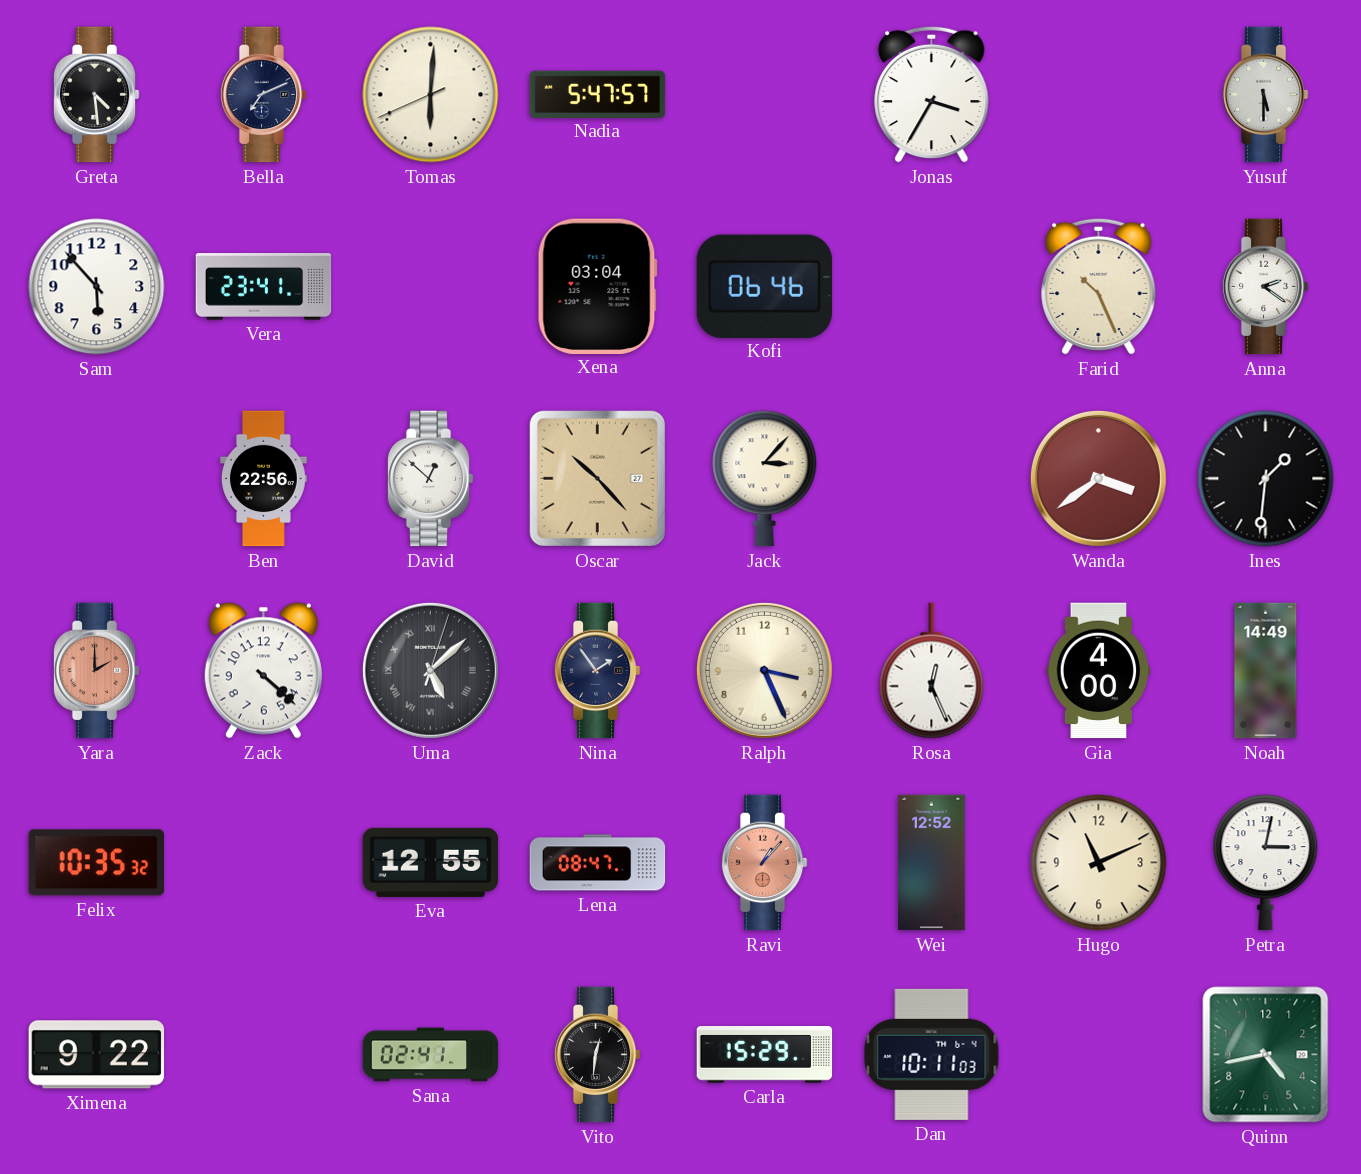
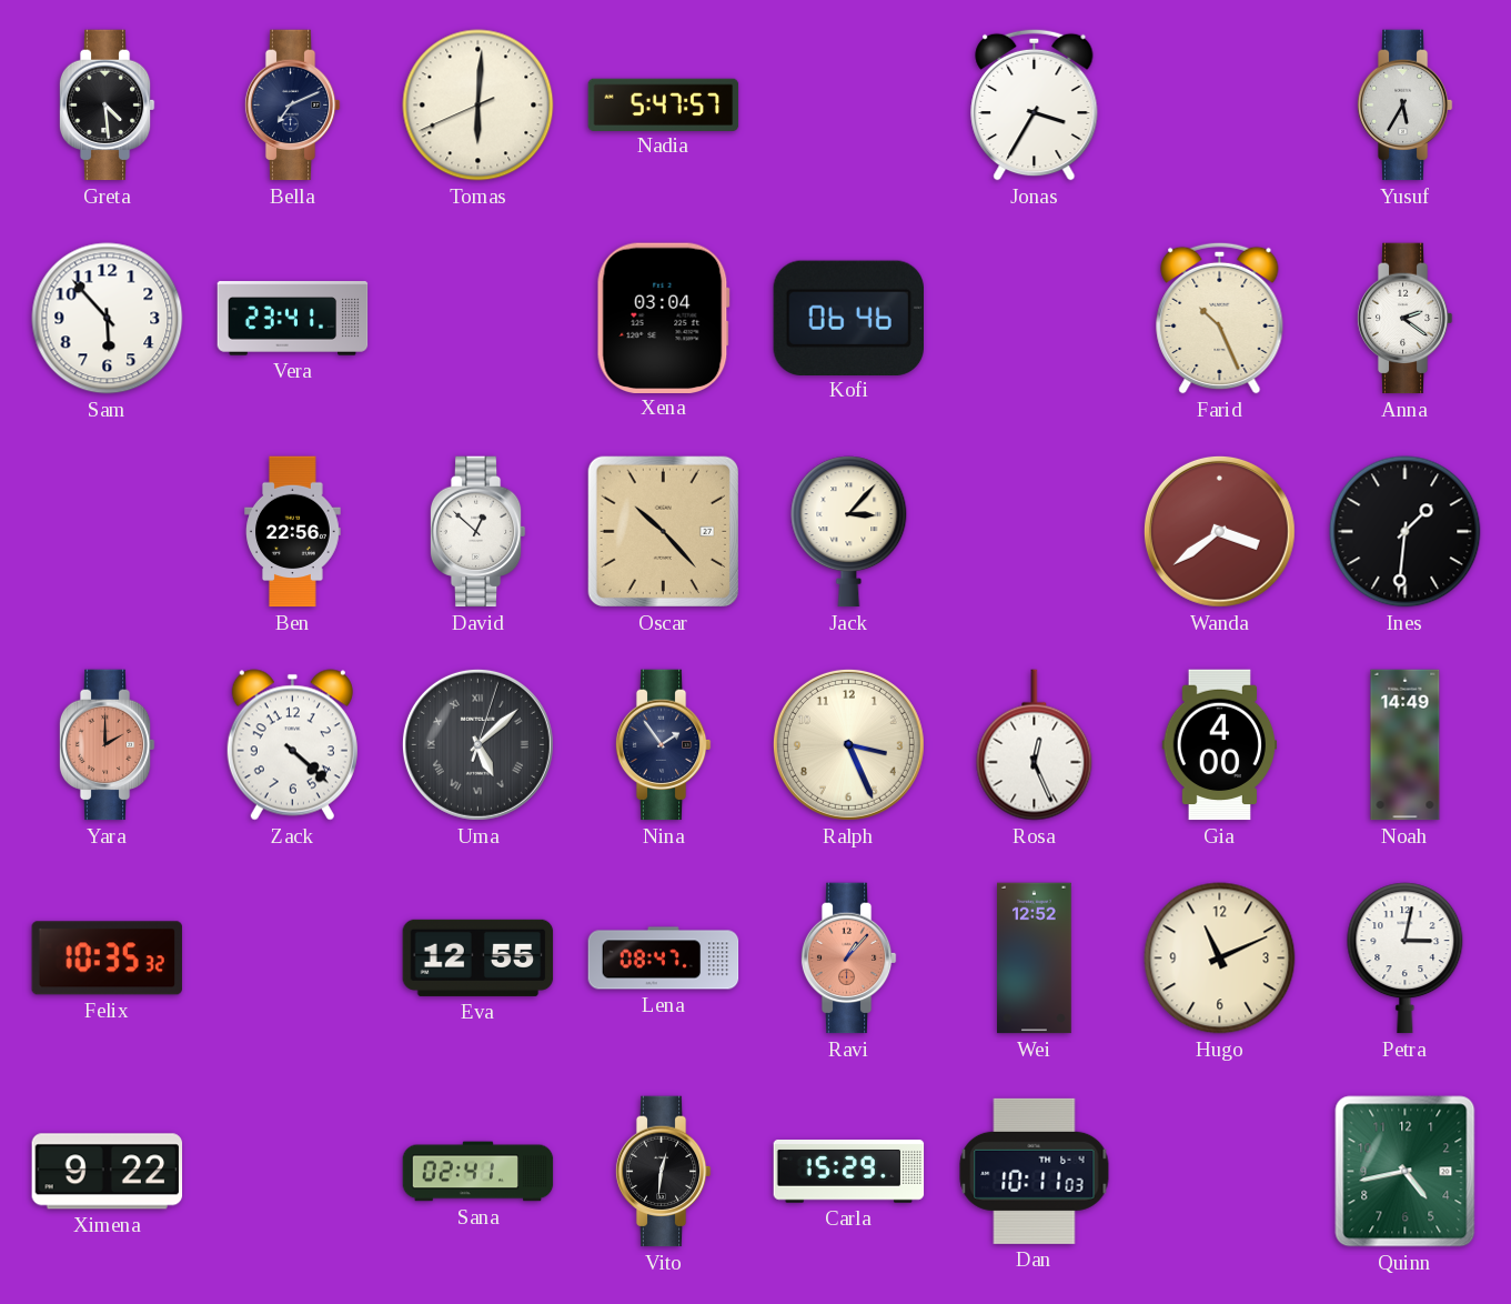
Yusuf: 5:30 -> 5:35 (1404, 106)
